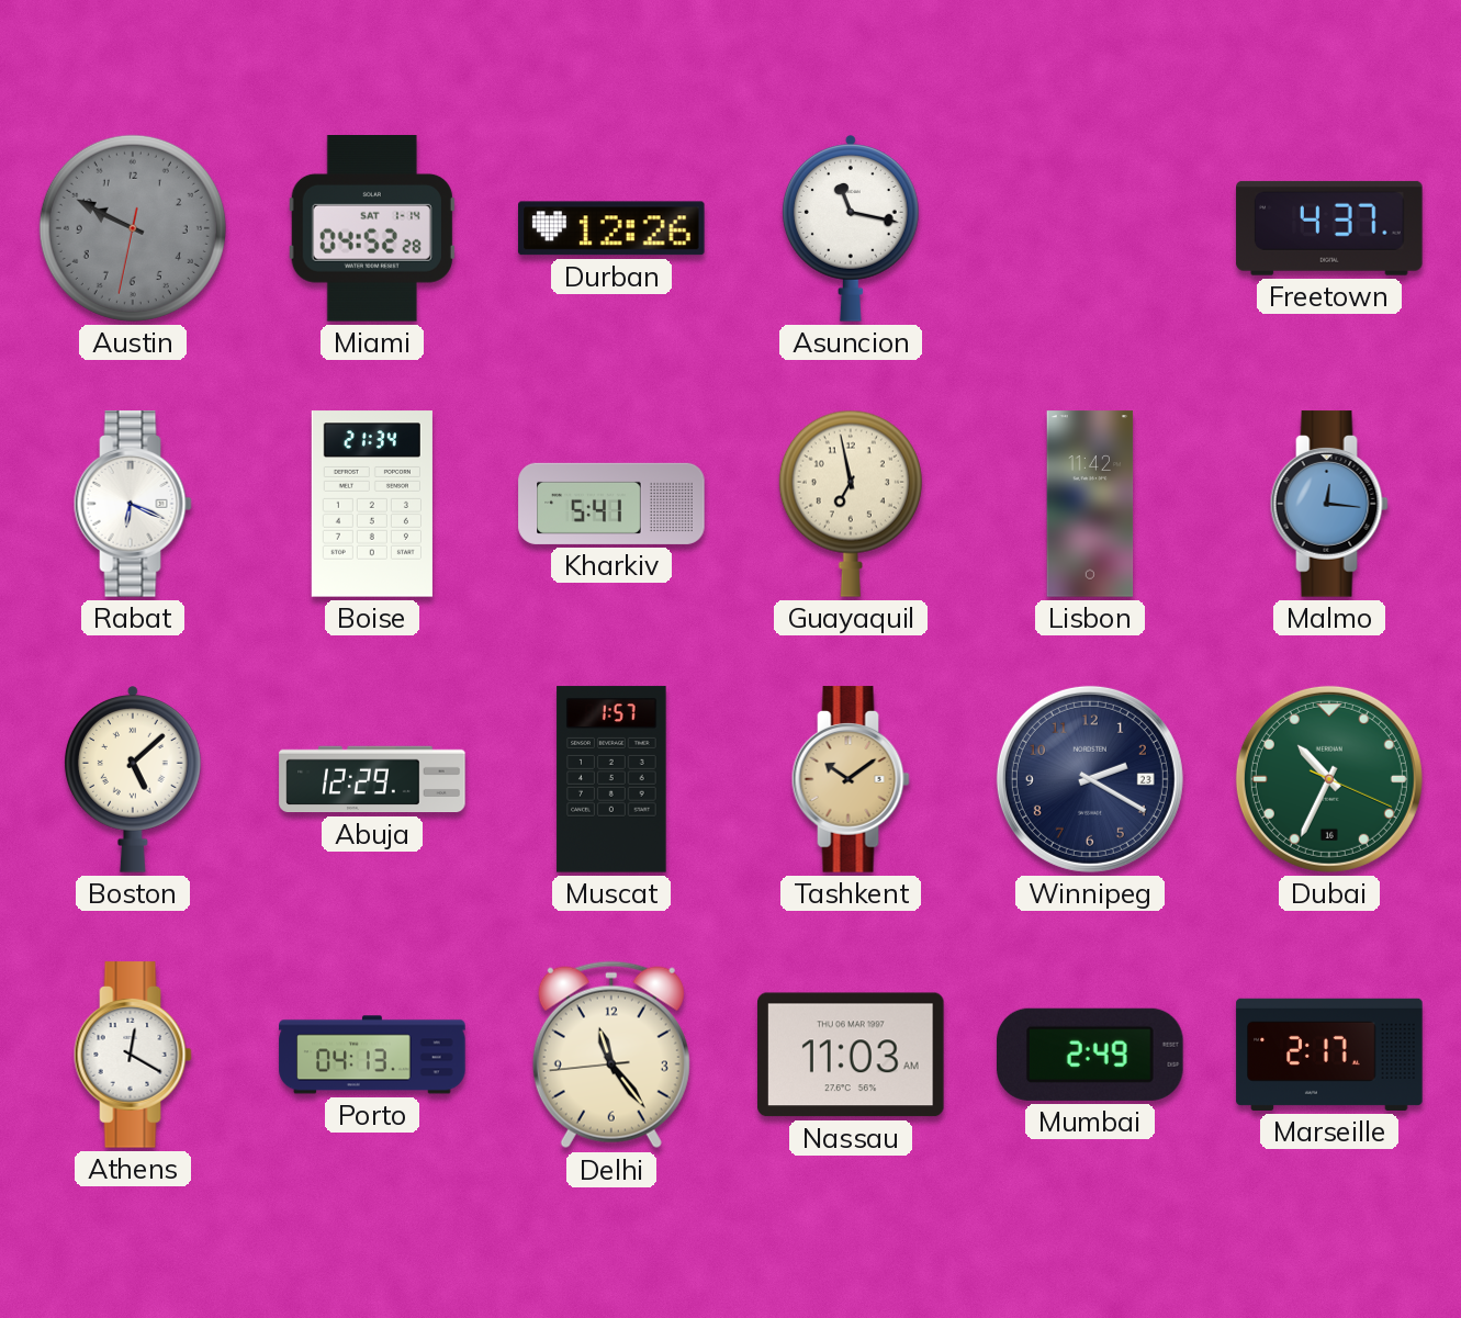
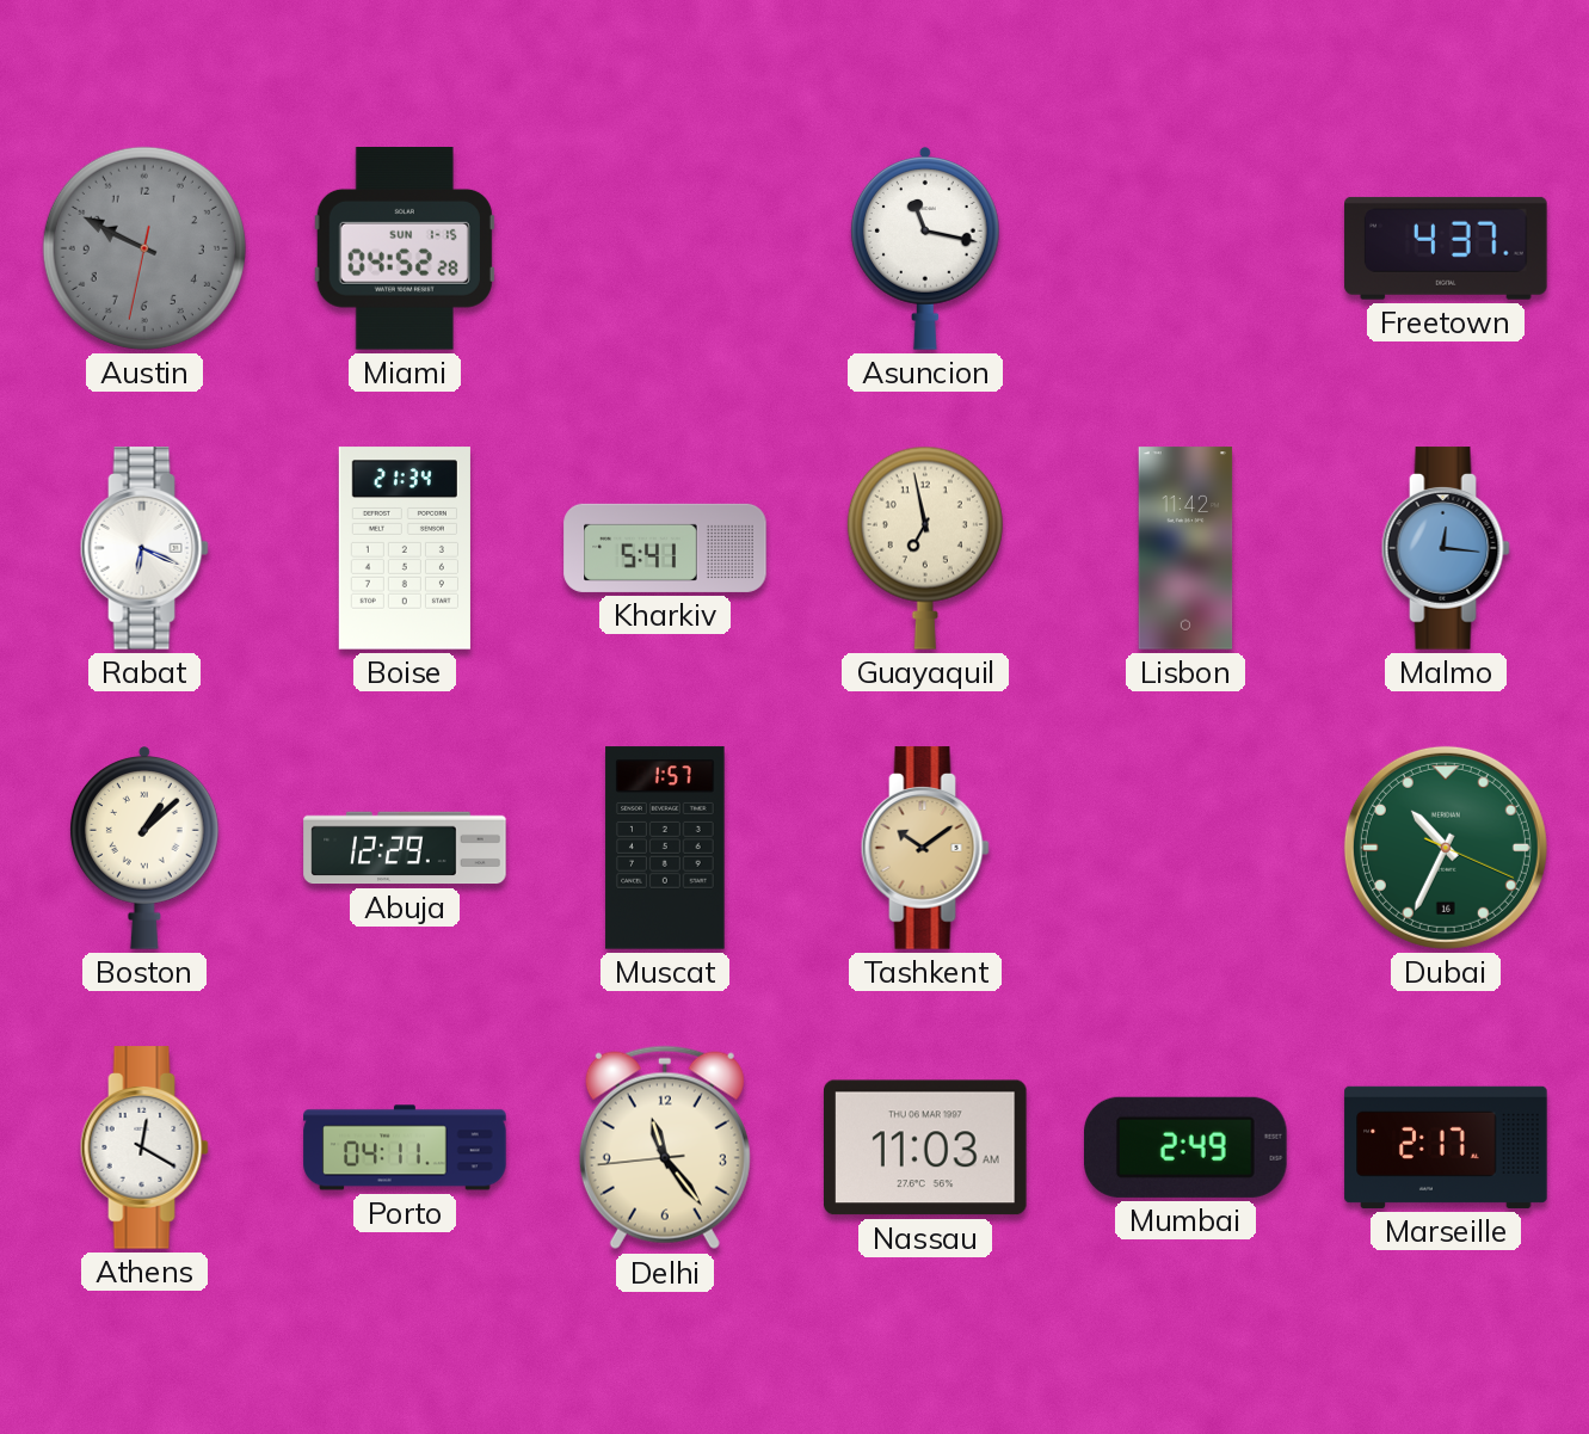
Miami date: SAT 1-14 -> SUN 1-15 (405, 248)
Durban: 12:26 -> none (613, 228)
Boston: 5:08 -> 1:08 (146, 848)
Winnipeg: 2:20 -> none (1090, 779)
Porto: 04:13 -> 04:11 (405, 1147)
